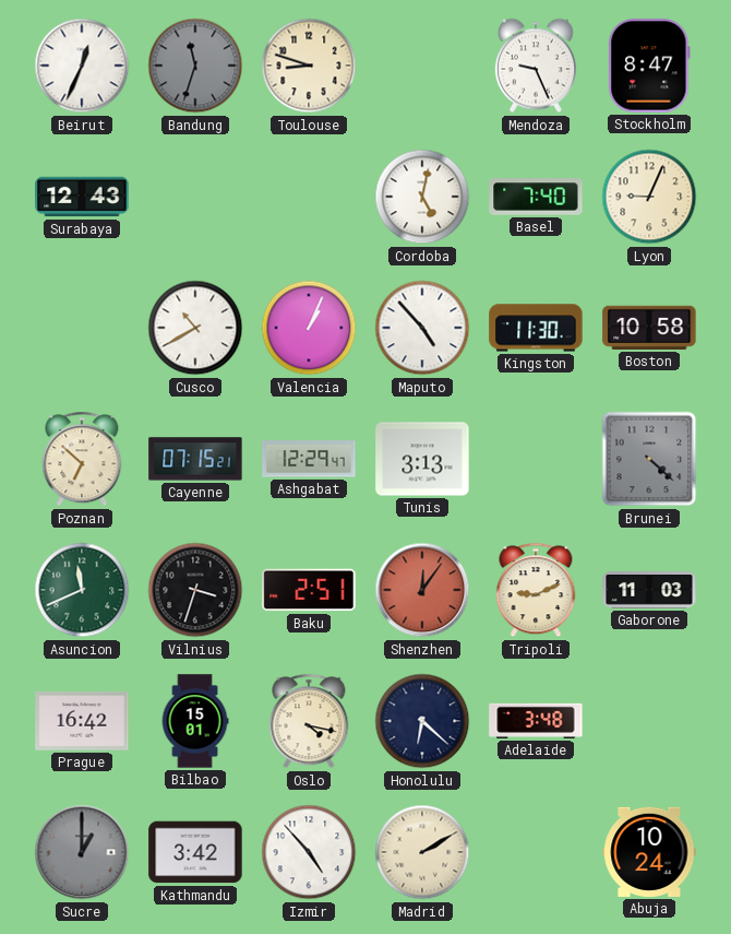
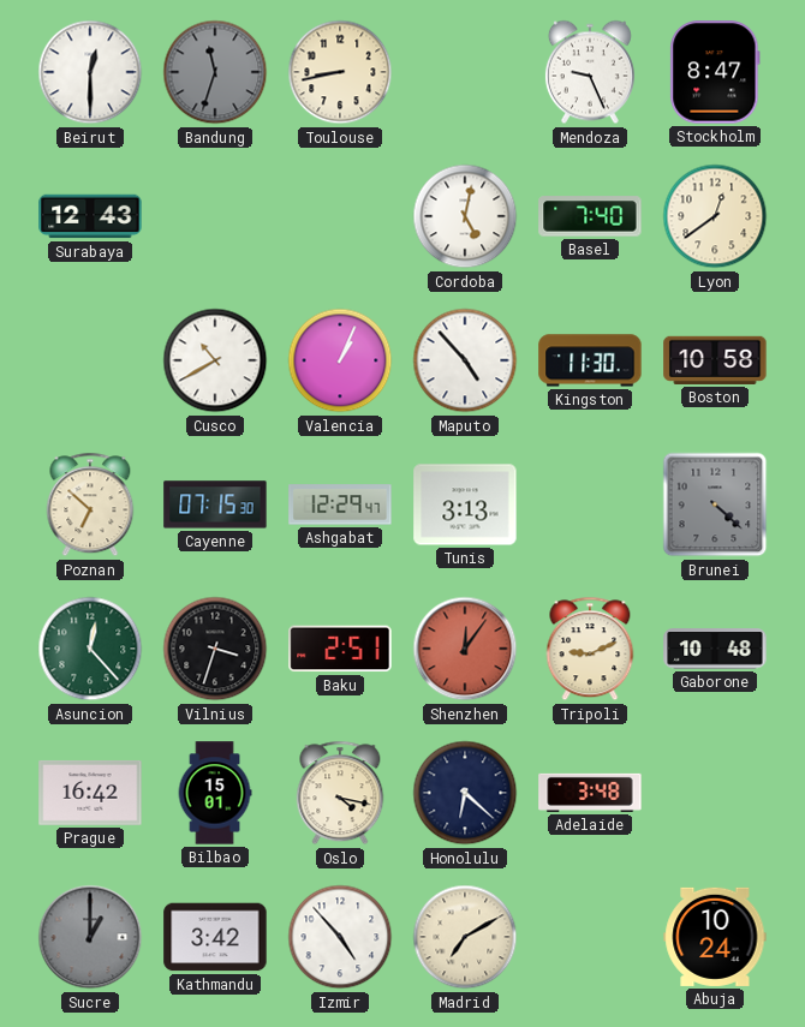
Beirut: 12:34 -> 12:30 (90, 72)
Toulouse: 8:48 -> 8:43 (340, 72)
Lyon: 9:04 -> 12:39 (715, 216)
Cayenne: 07:15:21 -> 07:15:30 (215, 504)
Asuncion: 11:41 -> 12:23 (90, 649)
Gaborone: 11:03 -> 10:48 (715, 649)
Madrid: 2:10 -> 7:10 (465, 937)
